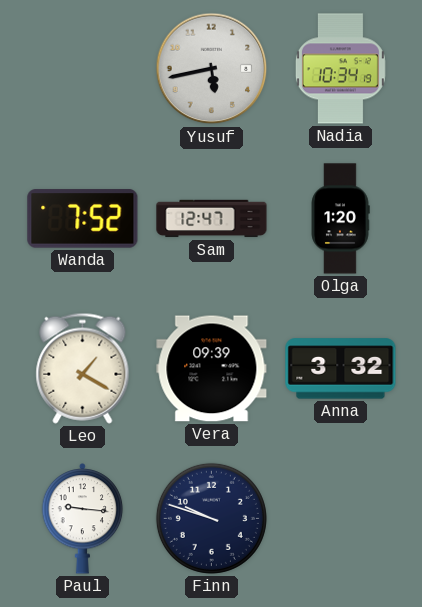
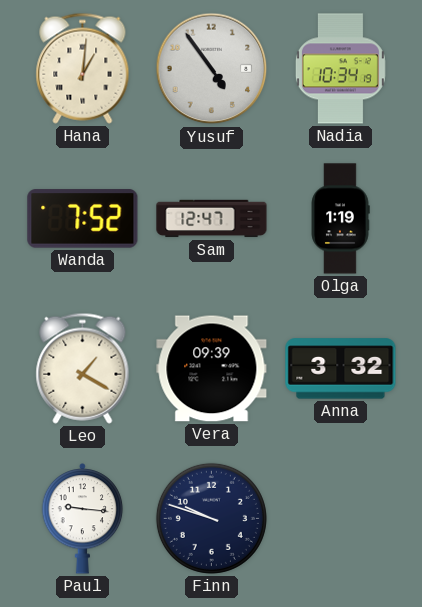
Hana: none -> 1:01 (83, 68)
Yusuf: 5:43 -> 4:54 (212, 69)
Olga: 1:20 -> 1:19 (340, 219)
